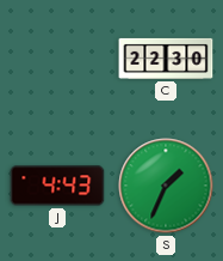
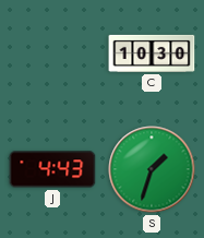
C: 22:30 -> 10:30 (152, 53)
S: 1:34 -> 1:33 (152, 169)
